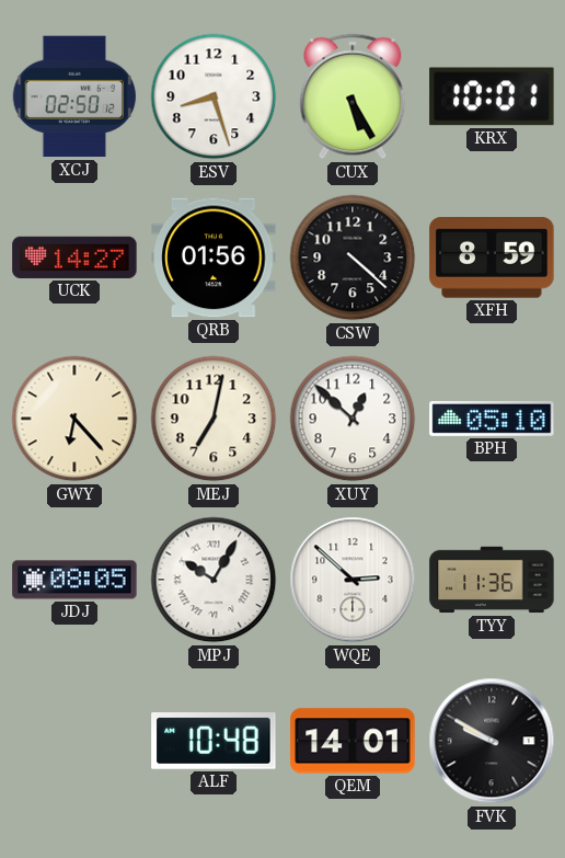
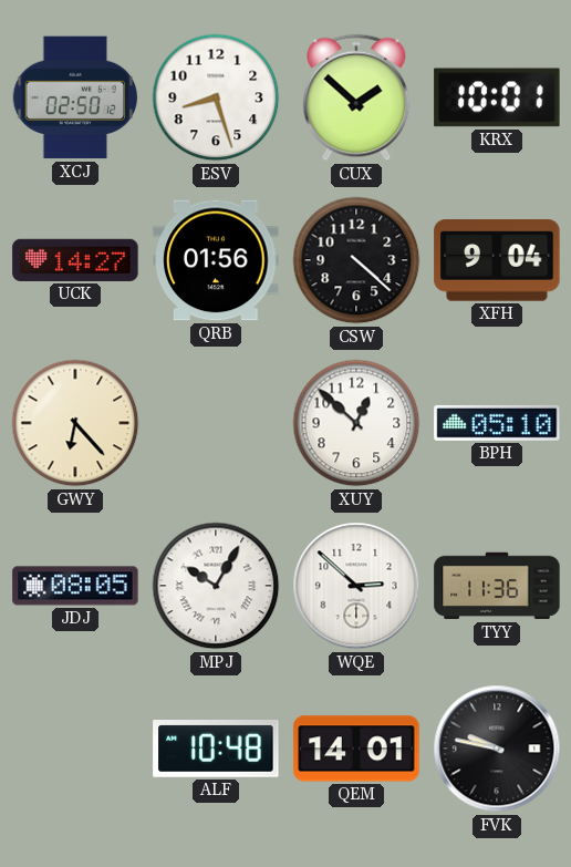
CUX: 5:25 -> 1:52 (356, 97)
XFH: 8:59 -> 9:04 (497, 260)
MEJ: 7:02 -> none (214, 419)
FVK: 9:50 -> 9:47 (497, 749)
